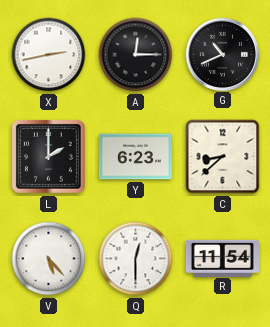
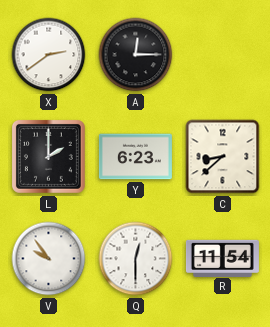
X: 2:43 -> 2:39 (49, 55)
G: 10:41 -> none (222, 54)
V: 5:23 -> 9:54 (49, 259)
